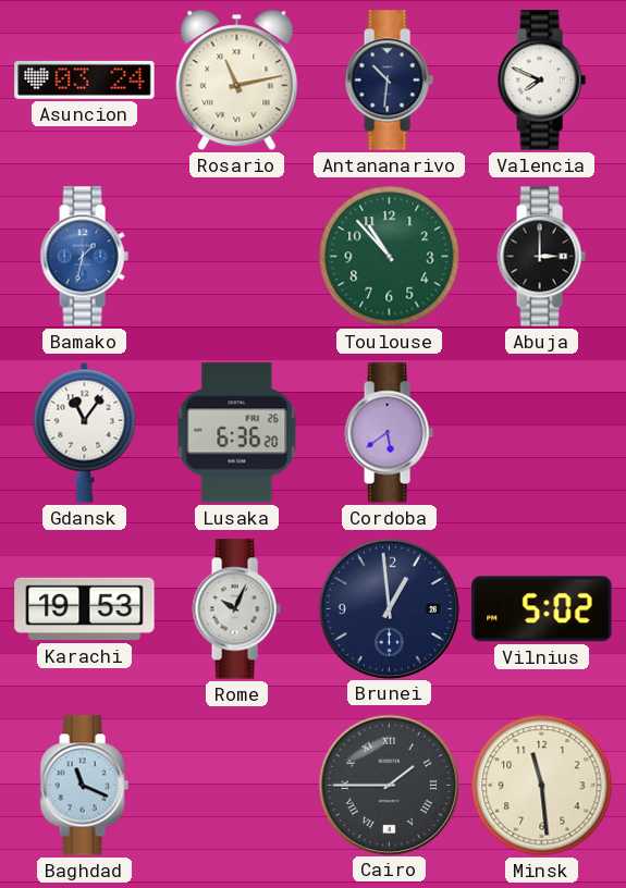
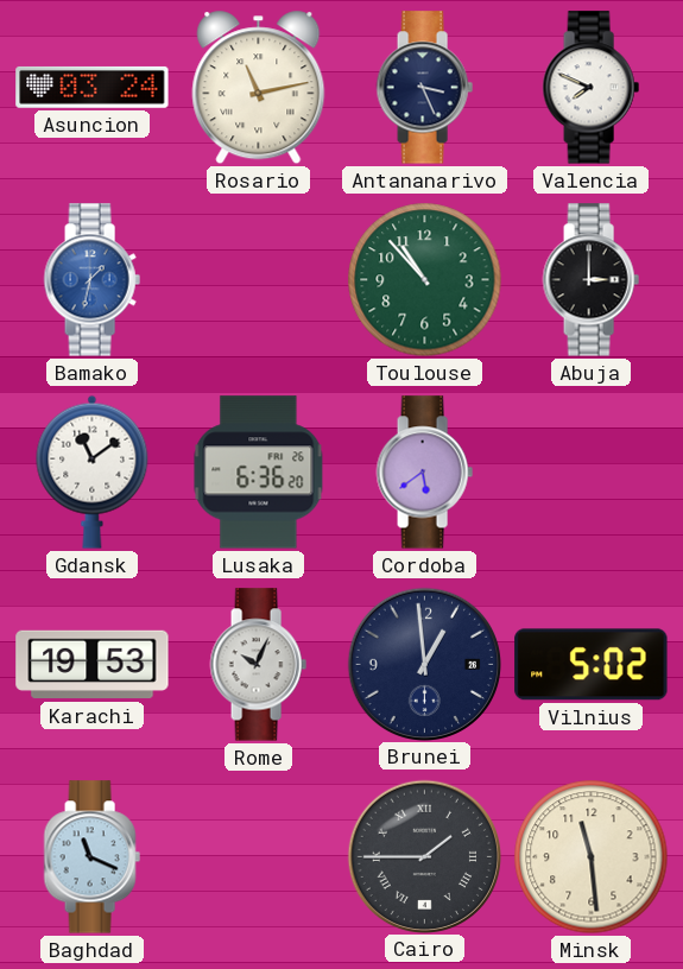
Antananarivo: 10:31 -> 3:26 (424, 88)
Gdansk: 11:06 -> 11:09 (93, 471)
